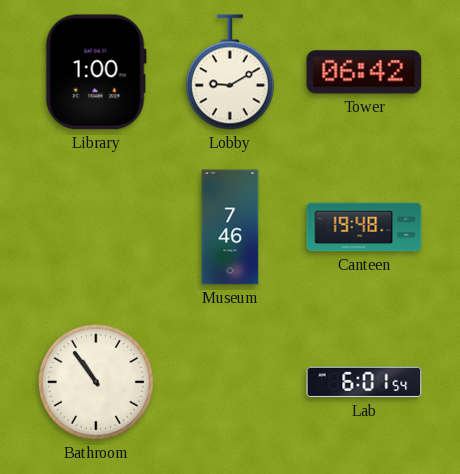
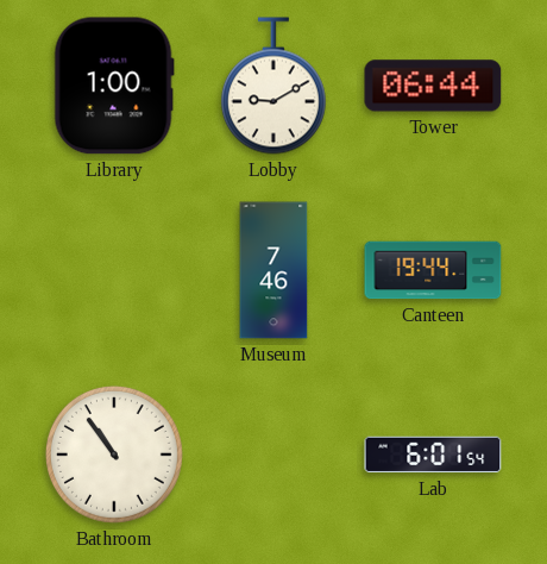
Tower: 06:42 -> 06:44 (433, 86)
Canteen: 19:48 -> 19:44 (433, 270)
